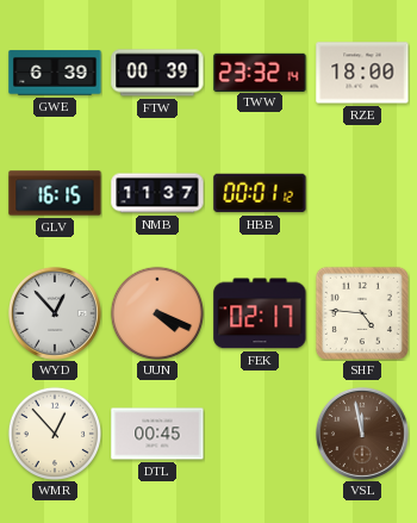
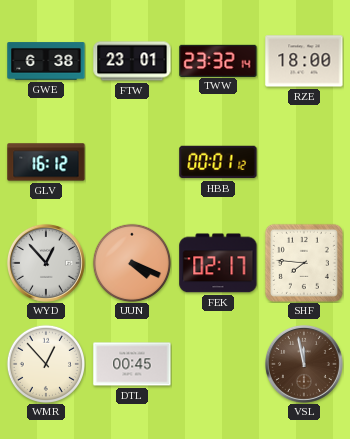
GWE: 6:39 -> 6:38 (46, 61)
FTW: 00:39 -> 23:01 (132, 61)
GLV: 16:15 -> 16:12 (46, 162)
NMB: 11:37 -> none (157, 193)
SHF: 4:46 -> 7:46 (304, 263)
